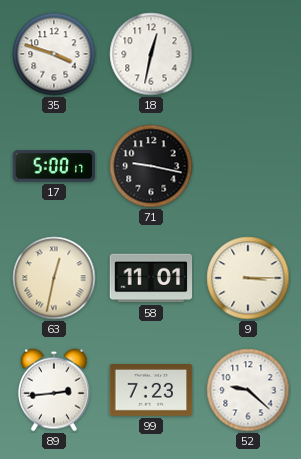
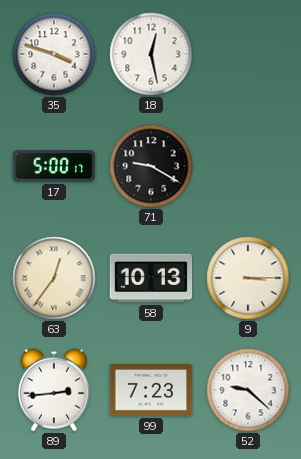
18: 12:32 -> 12:28 (151, 54)
71: 9:17 -> 9:20 (151, 166)
63: 12:32 -> 12:36 (54, 278)
58: 11:01 -> 10:13 (151, 278)
